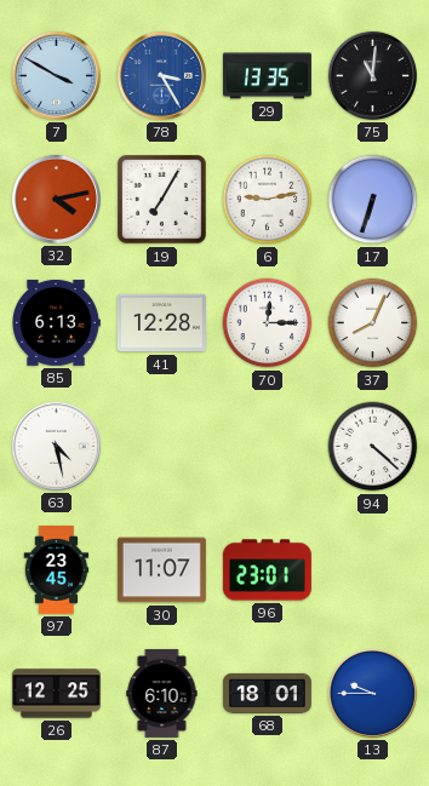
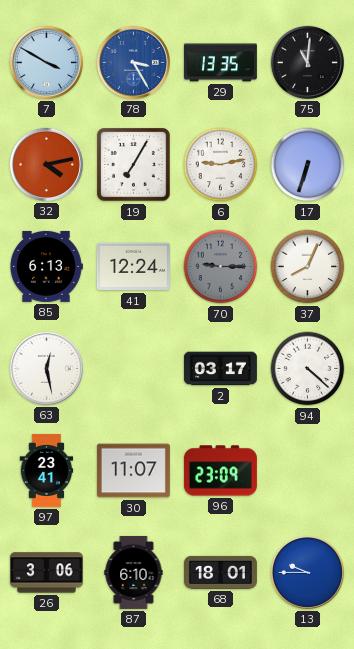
41: 12:28 -> 12:24 (133, 267)
70: 12:15 -> 9:15 (221, 267)
70 dial: white -> grey (221, 267)
63: 4:28 -> 12:28 (46, 368)
2: none -> 03:17 (220, 369)
97: 23:45 -> 23:41 (47, 470)
96: 23:01 -> 23:09 (220, 471)
26: 12:25 -> 3:06 (46, 573)
